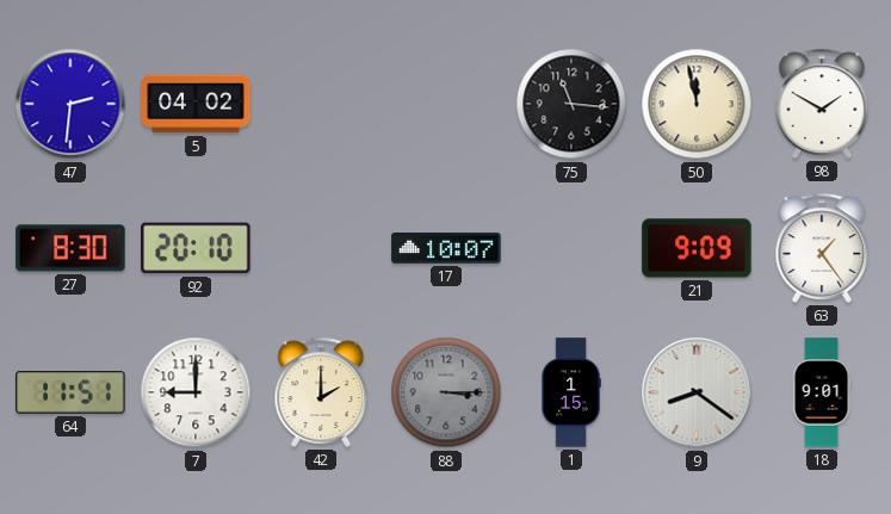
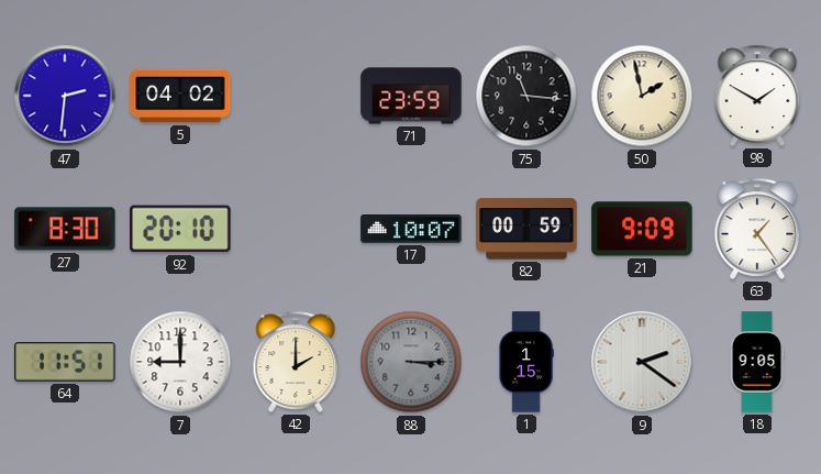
71: none -> 23:59 (411, 96)
50: 11:58 -> 1:58 (642, 96)
82: none -> 00:59 (526, 229)
9: 8:21 -> 2:21 (642, 362)
18: 9:01 -> 9:05 (757, 362)
